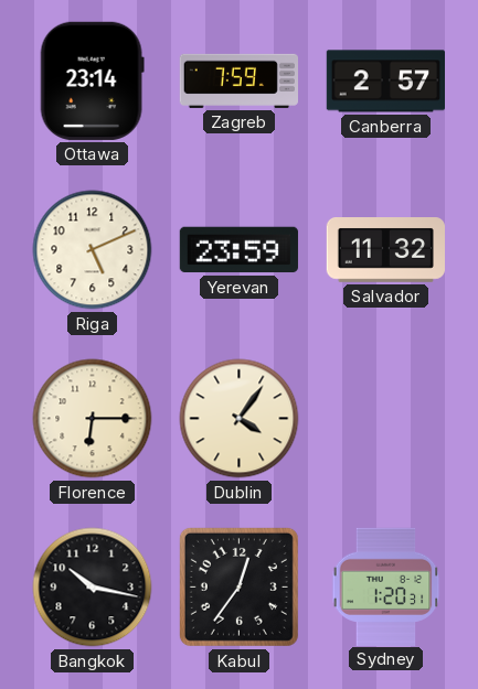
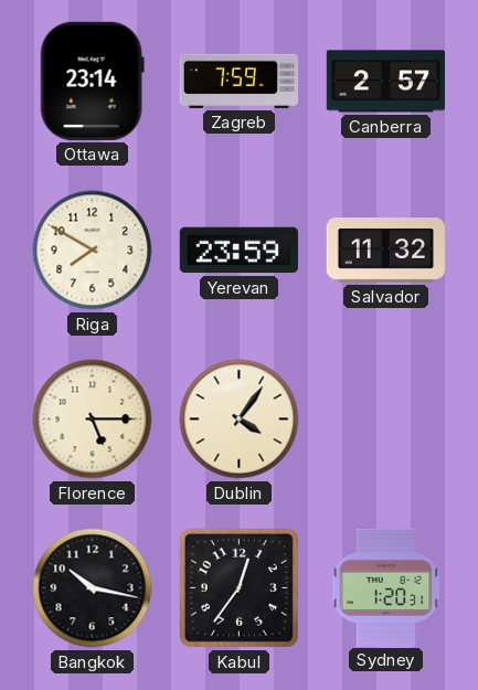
Riga: 5:11 -> 7:50 (93, 251)
Florence: 6:15 -> 5:15 (93, 420)
